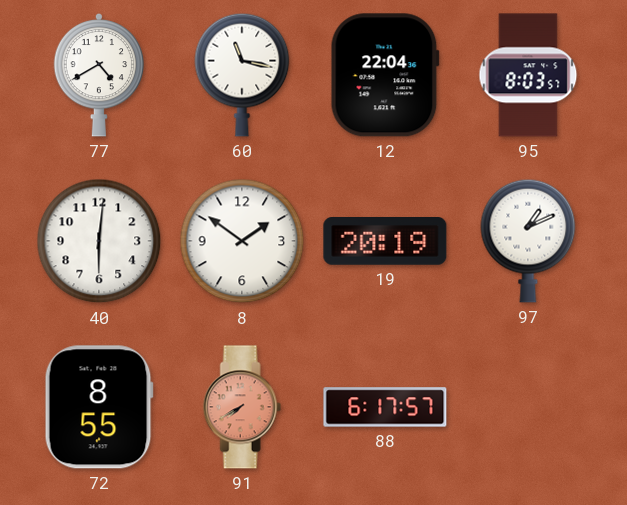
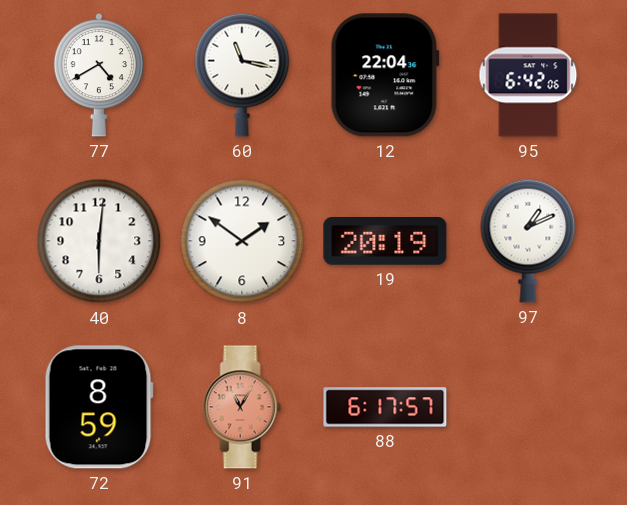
95: 8:03 -> 6:42 (528, 75)
72: 8:55 -> 8:59 (99, 407)
91: 7:40 -> 11:05 (242, 407)
